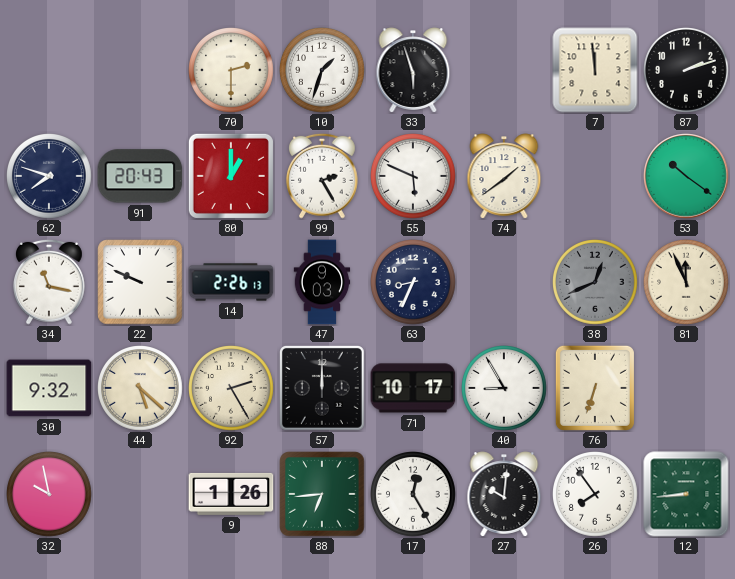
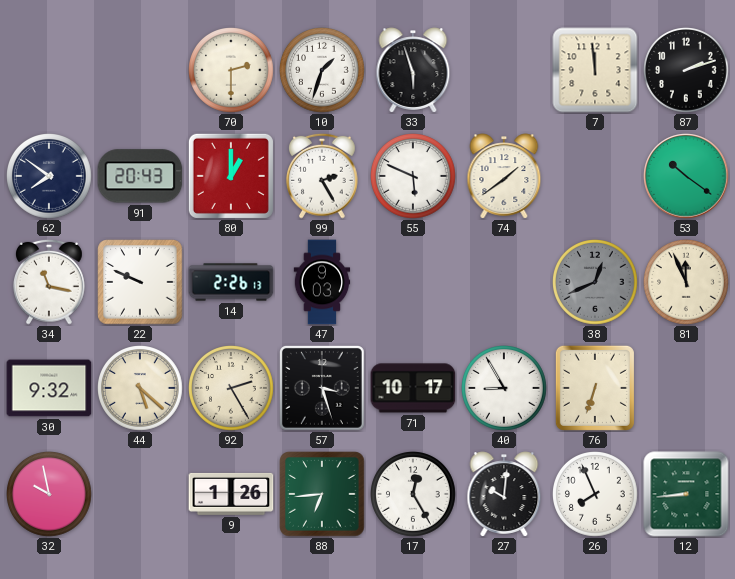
62: 7:48 -> 7:51 (50, 177)
63: 8:34 -> none (414, 283)
57: 12:00 -> 3:27 (322, 388)
26: 7:54 -> 7:56 (596, 495)
